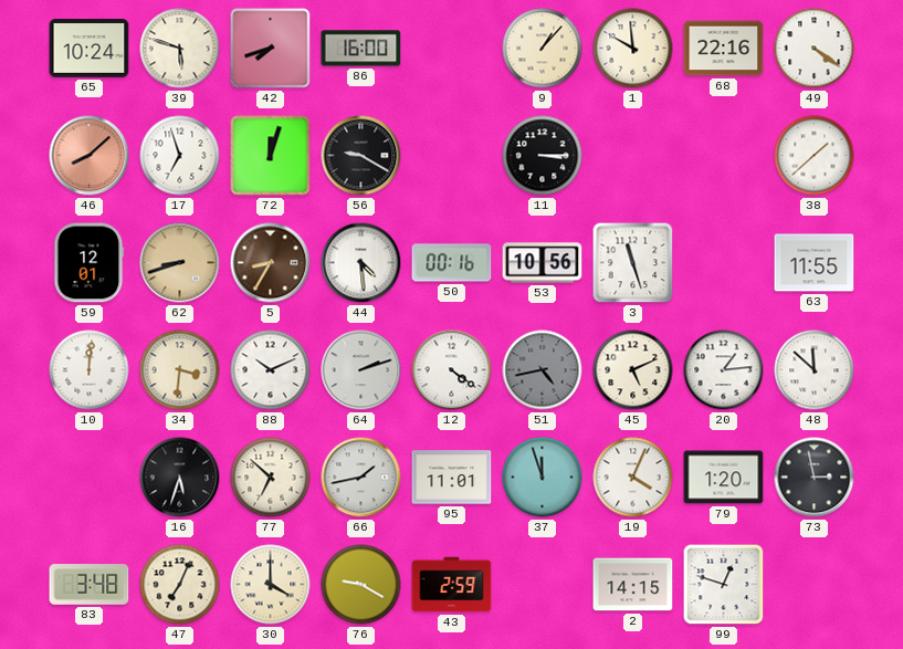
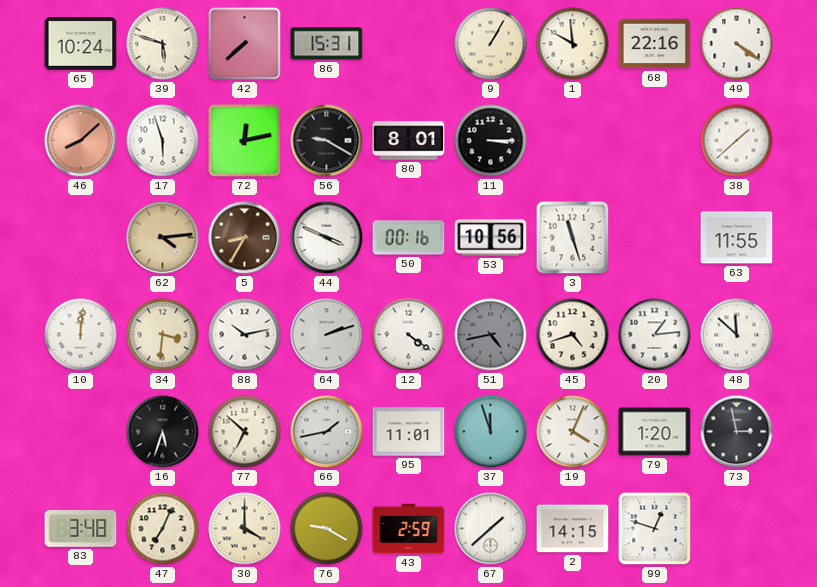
42: 7:42 -> 7:38 (245, 44)
86: 16:00 -> 15:31 (327, 44)
9: 1:07 -> 1:05 (491, 44)
17: 6:57 -> 5:57 (163, 141)
72: 12:03 -> 12:13 (245, 141)
80: none -> 8:01 (409, 141)
59: 12:01 -> none (90, 263)
62: 8:42 -> 4:14 (163, 238)
44: 4:29 -> 3:49 (327, 238)
88: 10:11 -> 10:13 (245, 335)
45: 5:11 -> 4:42 (573, 335)
67: none -> 1:38 (491, 529)
